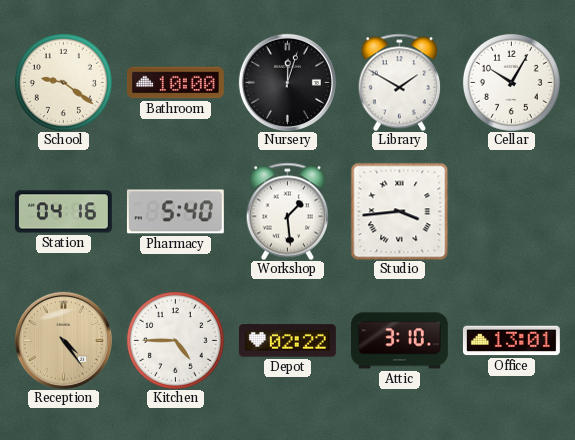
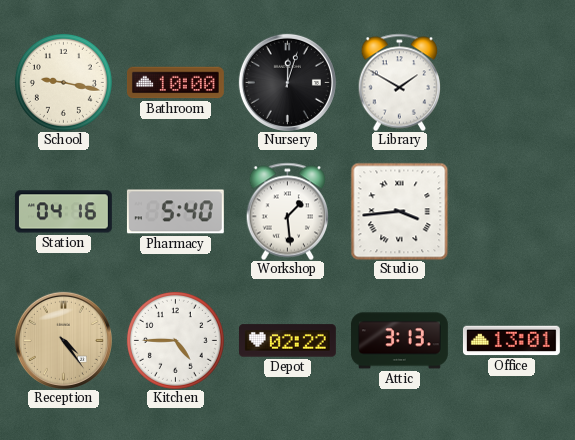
School: 9:21 -> 9:17 (63, 82)
Cellar: 10:05 -> none (511, 82)
Attic: 3:10 -> 3:13 (399, 341)
